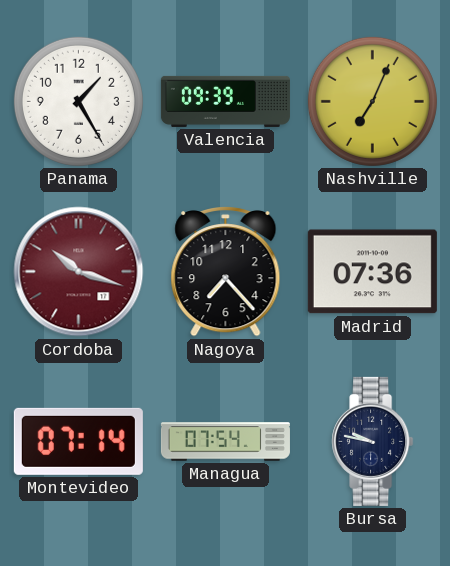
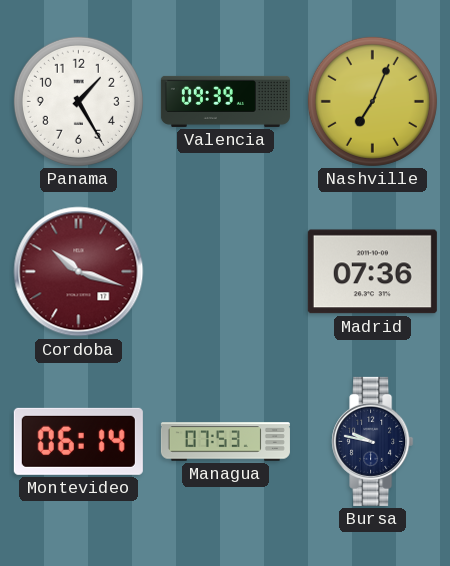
Nagoya: 7:23 -> none (226, 272)
Montevideo: 07:14 -> 06:14 (78, 441)
Managua: 07:54 -> 07:53 (225, 442)
